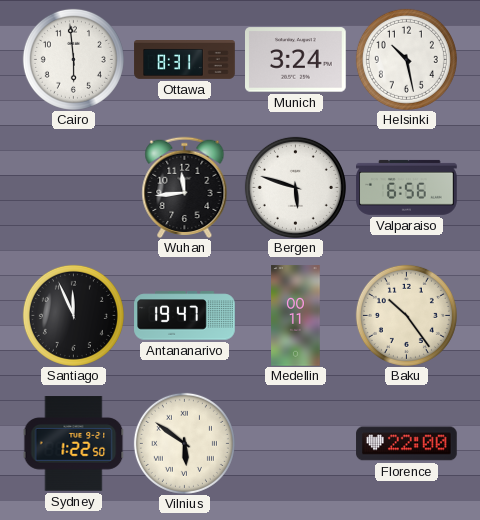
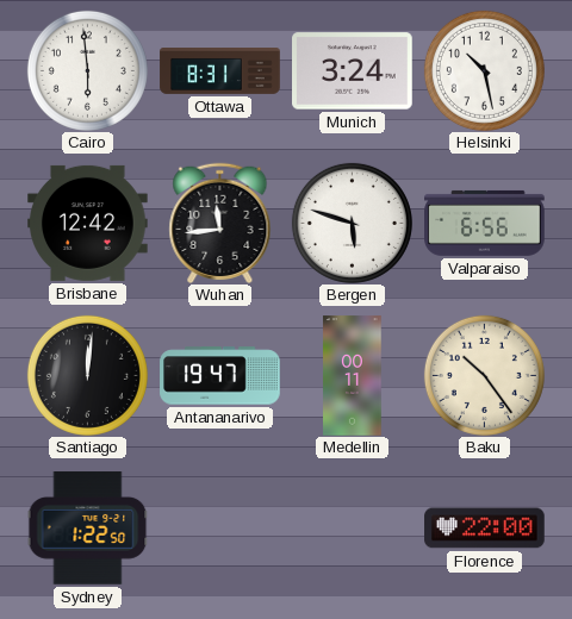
Brisbane: none -> 12:42 (88, 223)
Santiago: 11:56 -> 12:01 (87, 375)
Vilnius: 5:51 -> none (184, 443)
